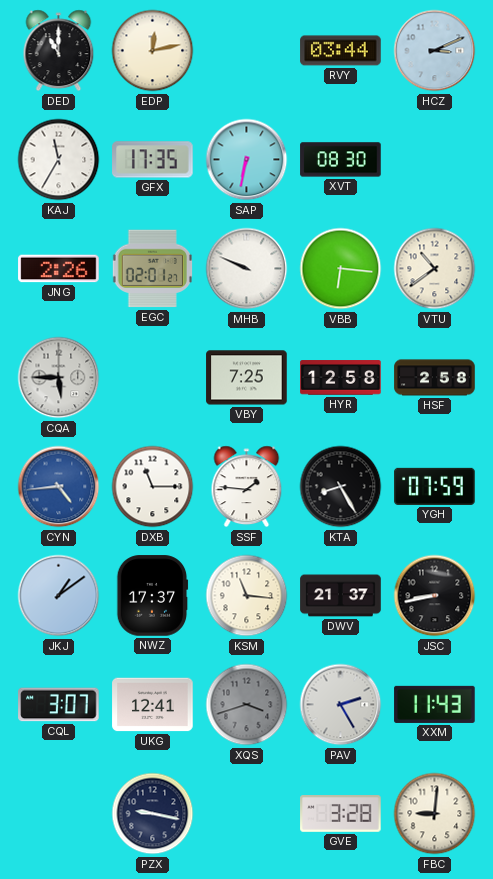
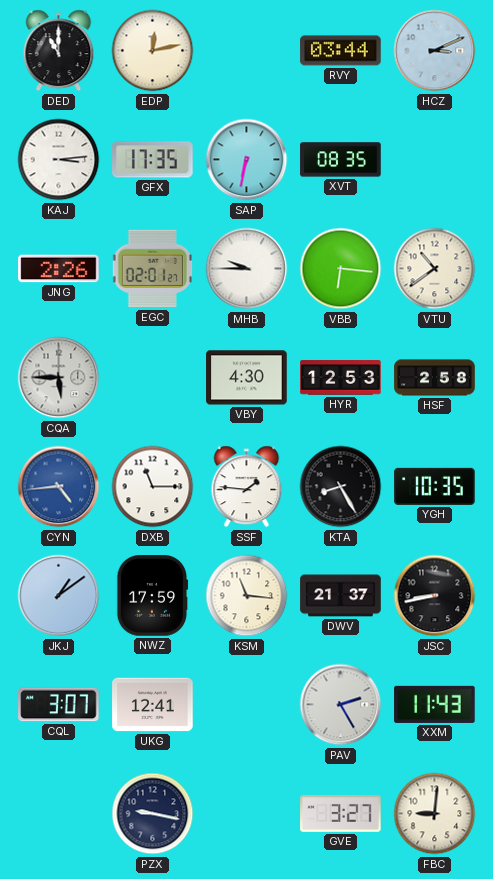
KAJ: 11:35 -> 3:14 (59, 160)
XVT: 08:30 -> 08:35 (341, 160)
MHB: 9:49 -> 9:45 (247, 269)
VBY: 7:25 -> 4:30 (247, 378)
HYR: 12:58 -> 12:53 (341, 378)
YGH: 07:59 -> 10:35 (435, 486)
NWZ: 17:37 -> 17:59 (152, 596)
XQS: 3:42 -> none (247, 705)
GVE: 3:28 -> 3:27 (341, 814)
